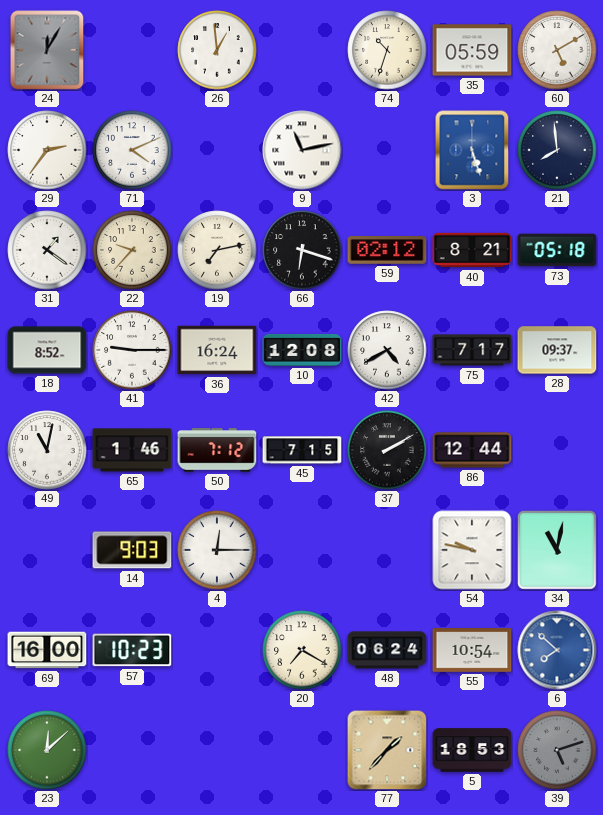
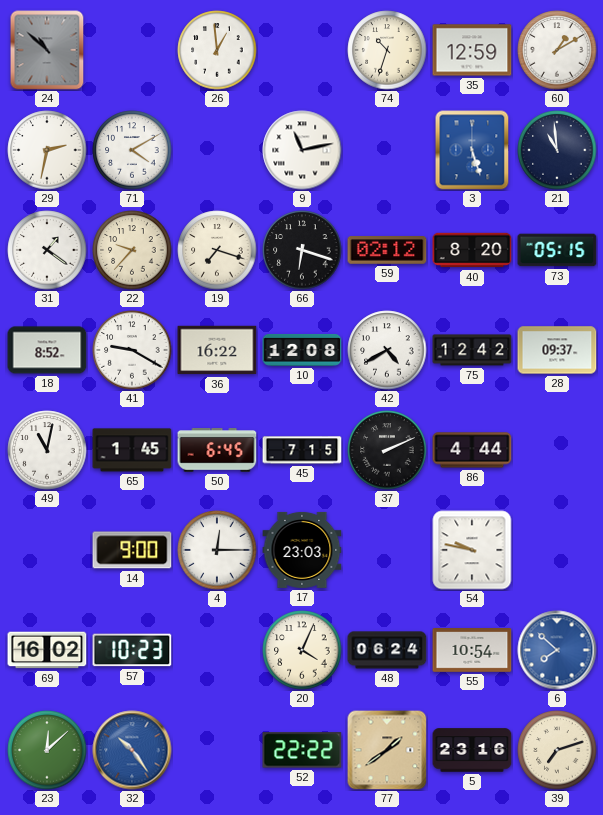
24: 12:05 -> 10:52 (47, 50)
35: 05:59 -> 12:59 (472, 50)
60: 5:10 -> 1:10 (557, 50)
29: 2:36 -> 2:32 (47, 150)
71: 4:11 -> 4:10 (132, 150)
21: 7:59 -> 10:59 (557, 150)
19: 7:13 -> 7:18 (217, 250)
40: 8:21 -> 8:20 (472, 250)
73: 05:18 -> 05:15 (557, 250)
41: 9:15 -> 9:20 (132, 350)
36: 16:24 -> 16:22 (217, 350)
75: 7:17 -> 12:42 (472, 350)
65: 1:46 -> 1:45 (132, 450)
50: 7:12 -> 6:45 (217, 450)
37: 2:10 -> 2:11 (387, 450)
86: 12:44 -> 4:44 (472, 450)
14: 9:03 -> 9:00 (132, 550)
17: none -> 23:03 (302, 550)
34: 11:02 -> none (558, 551)
69: 16:00 -> 16:02 (47, 650)
20: 7:20 -> 4:04 (302, 650)
32: none -> 10:24 (132, 750)
52: none -> 22:22 (302, 750)
77: 1:37 -> 1:39 (387, 750)
5: 18:53 -> 23:16 (472, 750)
39: 5:12 -> 7:12 (557, 750)
39 dial: grey -> cream (557, 750)
